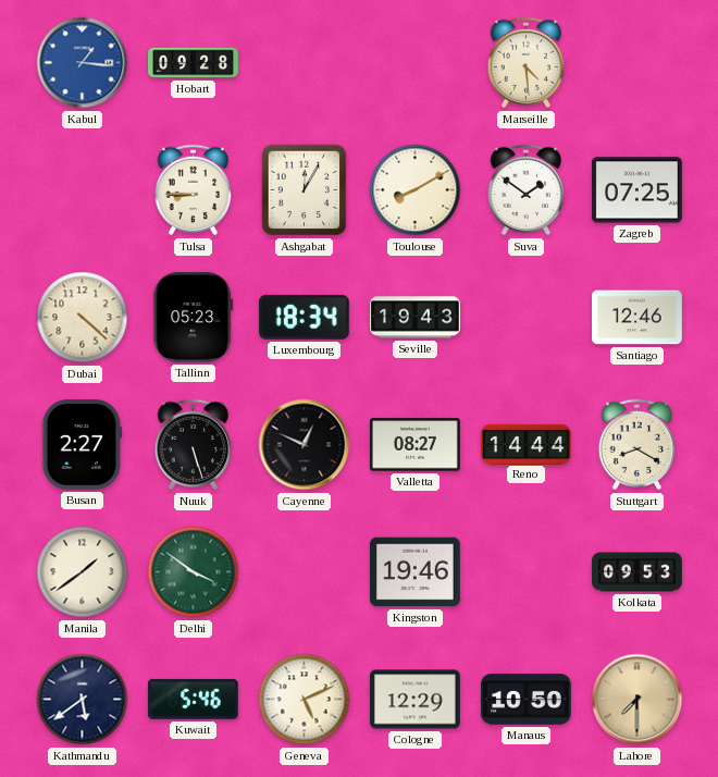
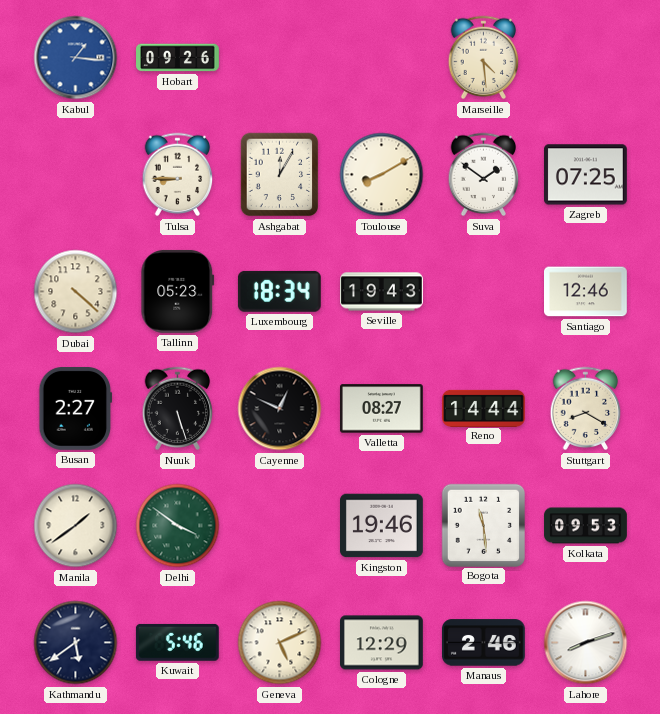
Hobart: 09:28 -> 09:26 (178, 58)
Bogota: none -> 11:29 (483, 525)
Manaus: 10:50 -> 2:46 (483, 643)
Lahore: 7:30 -> 8:12 (586, 643)
Lahore dial: champagne -> white (586, 643)
